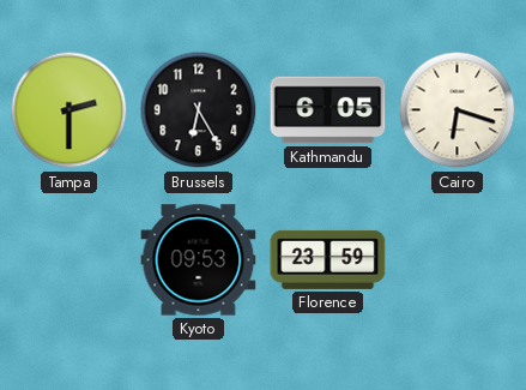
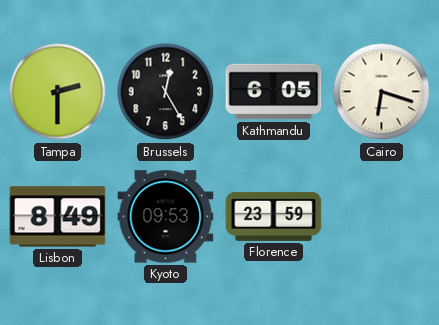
Brussels: 6:25 -> 12:25 (166, 92)
Lisbon: none -> 8:49 (58, 217)
